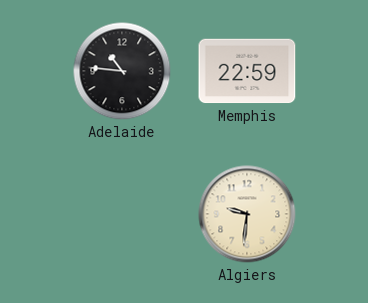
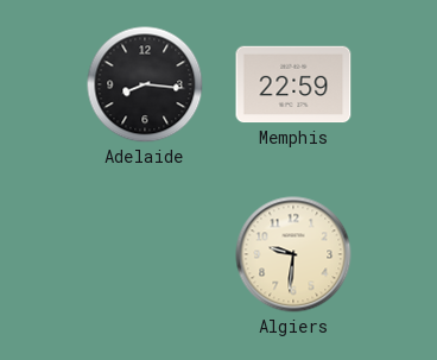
Adelaide: 10:46 -> 8:16 (145, 84)
